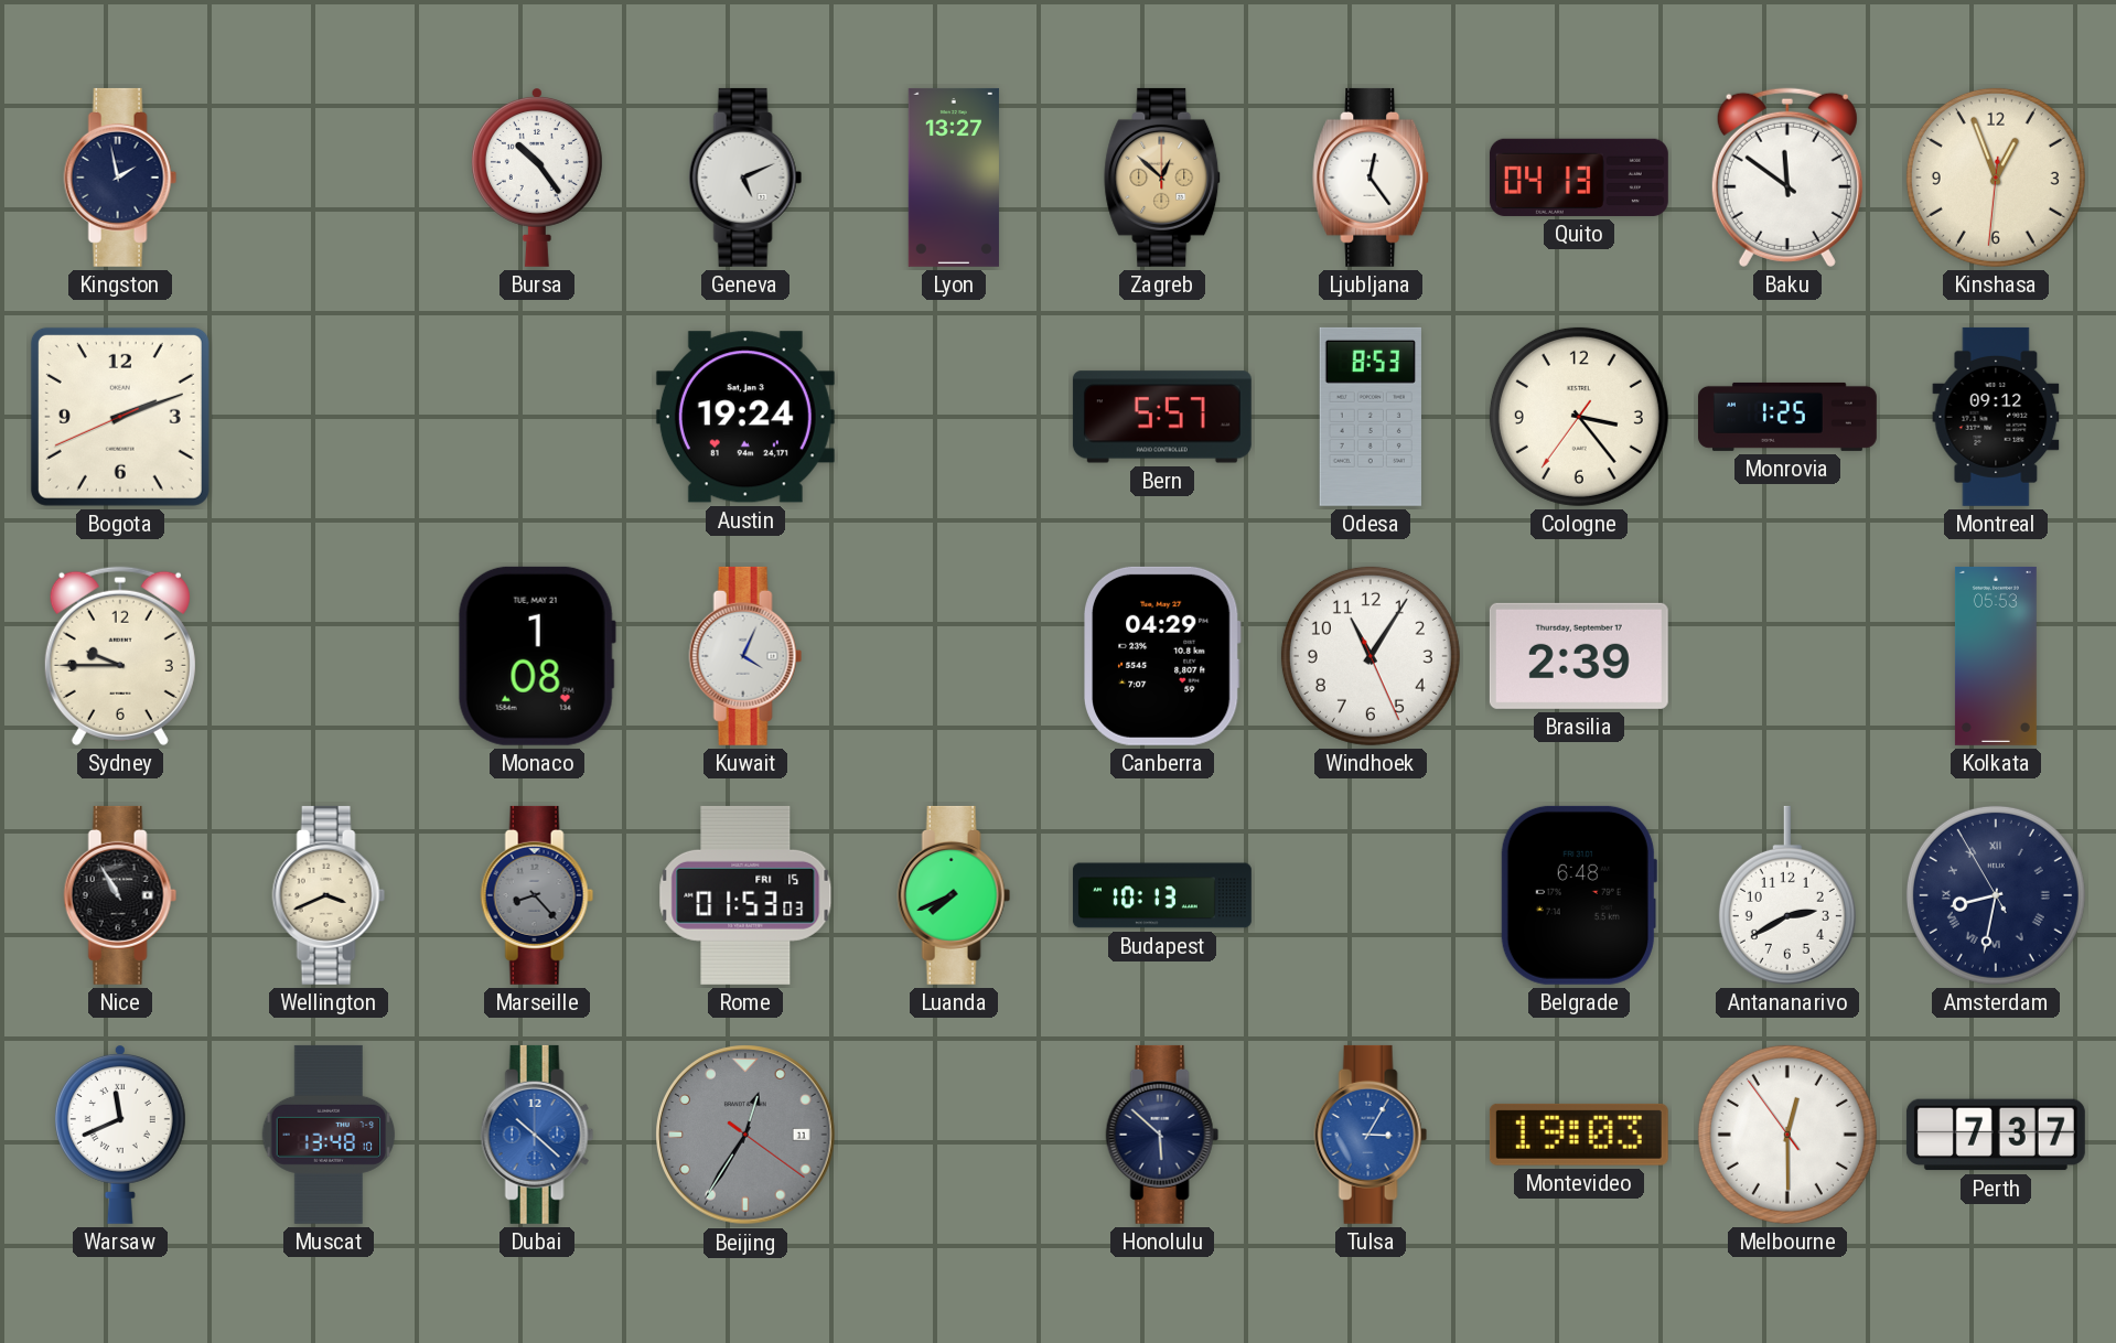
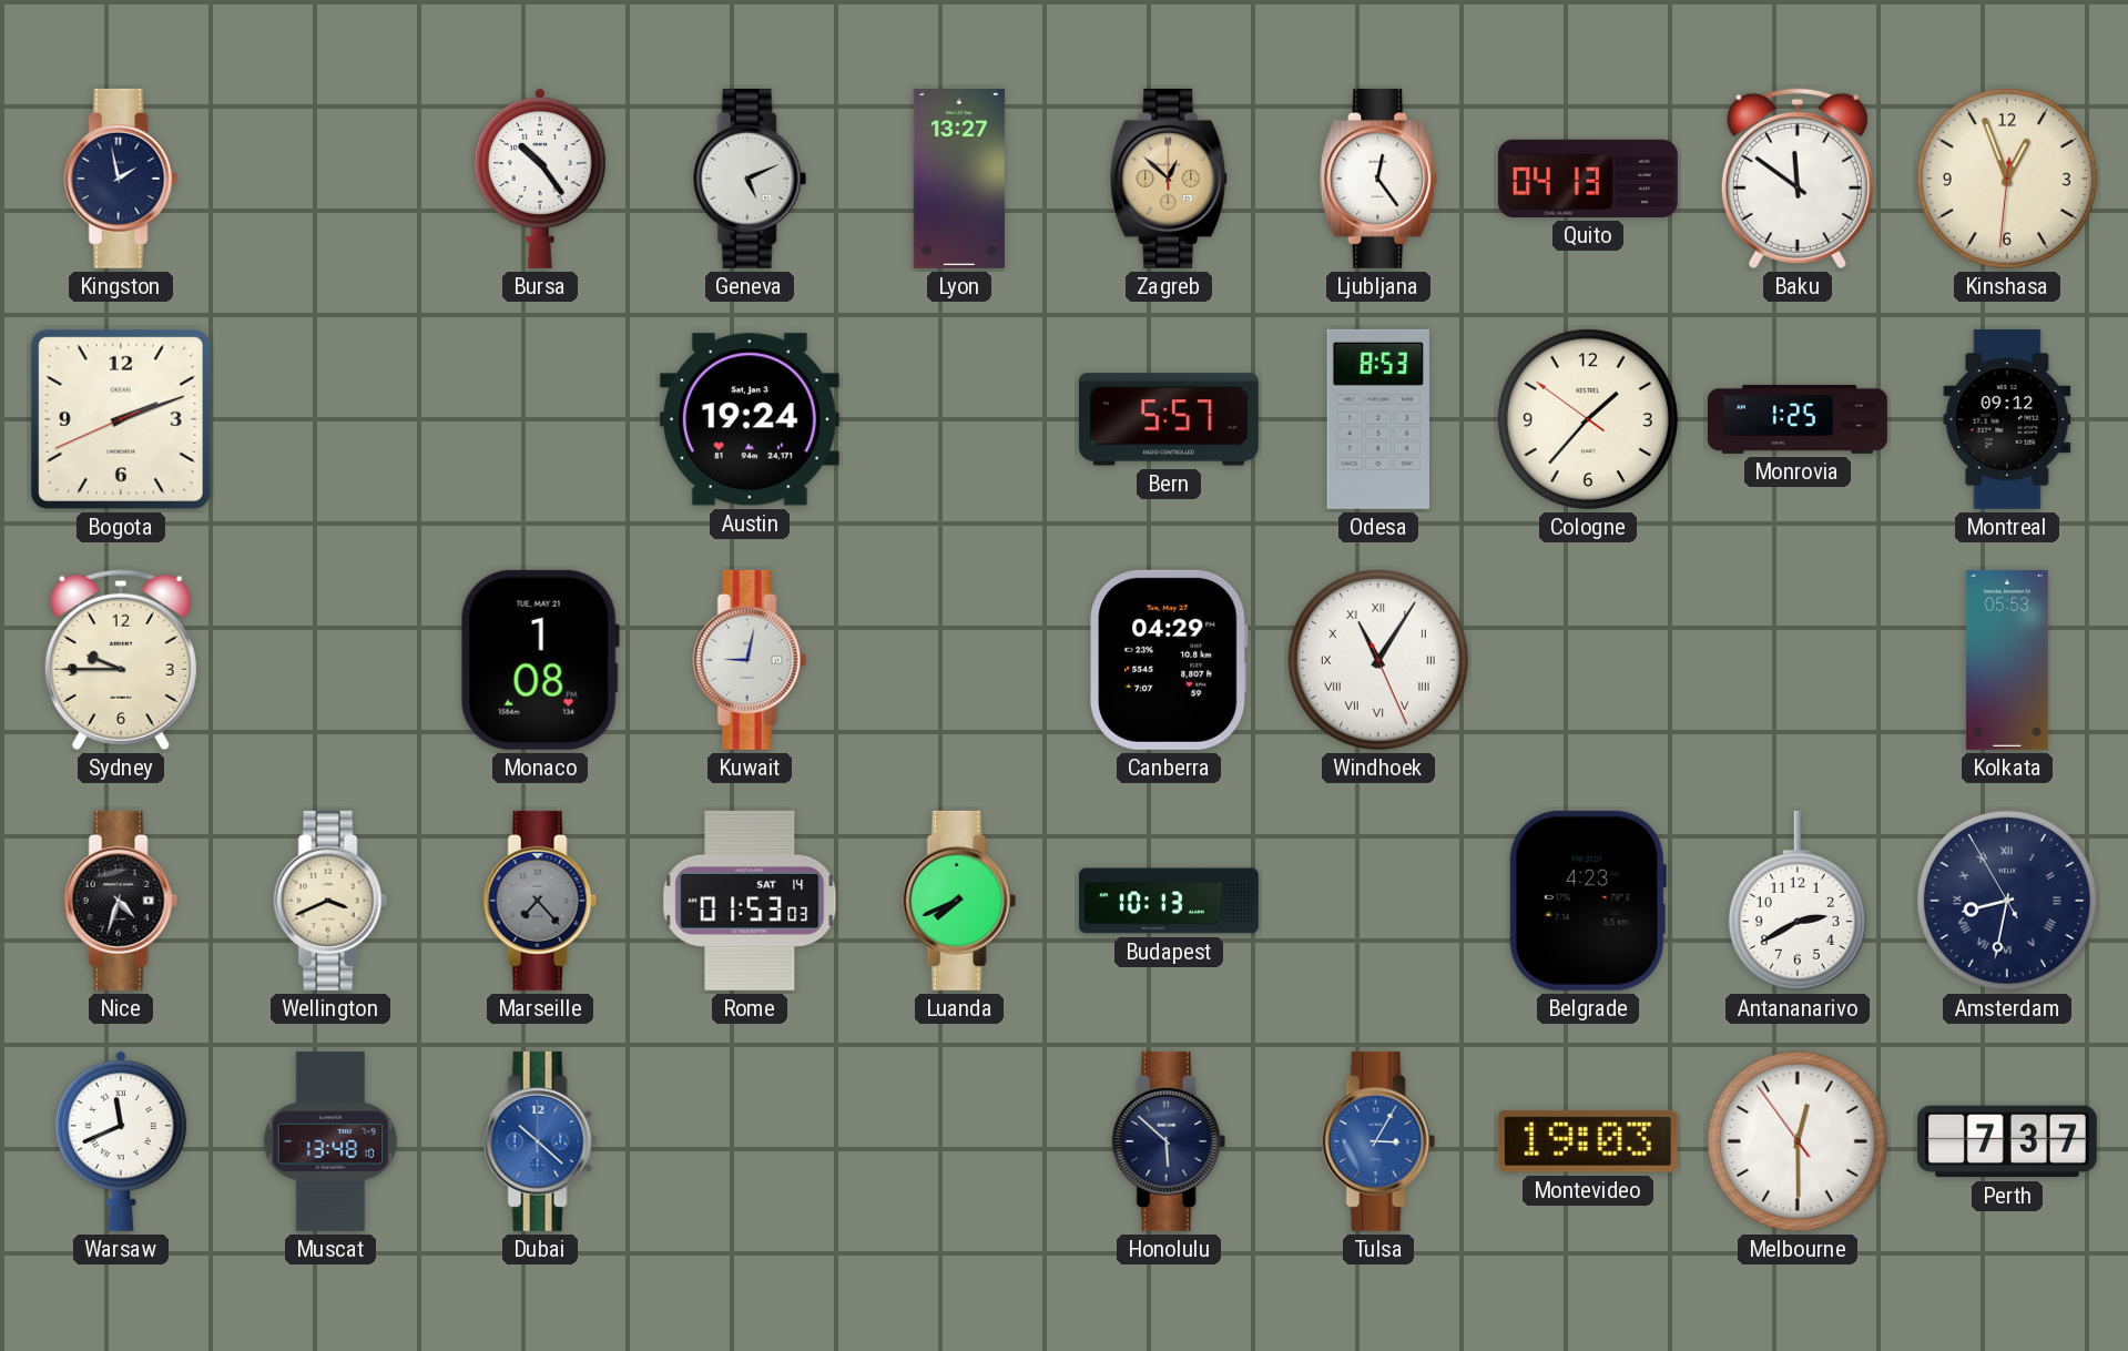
Cologne: 3:23 -> 1:36 (1588, 419)
Kuwait: 4:04 -> 9:02 (750, 660)
Windhoek numerals: Arabic -> Roman (1378, 660)
Brasilia: 2:39 -> none (1579, 656)
Nice: 10:55 -> 4:33 (121, 901)
Marseille: 8:23 -> 7:23 (540, 901)
Rome date: FRI 15 -> SAT 14 (750, 901)
Belgrade: 6:48 -> 4:23 (1588, 901)
Beijing: 12:35 -> none (745, 1135)
